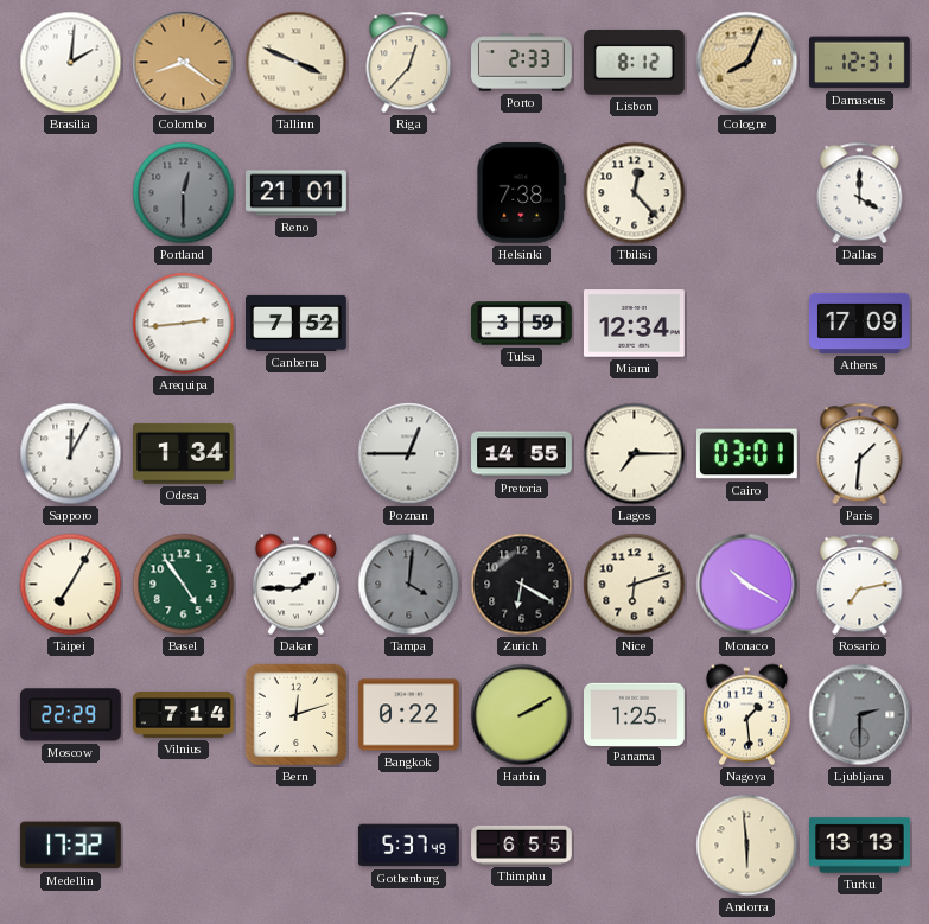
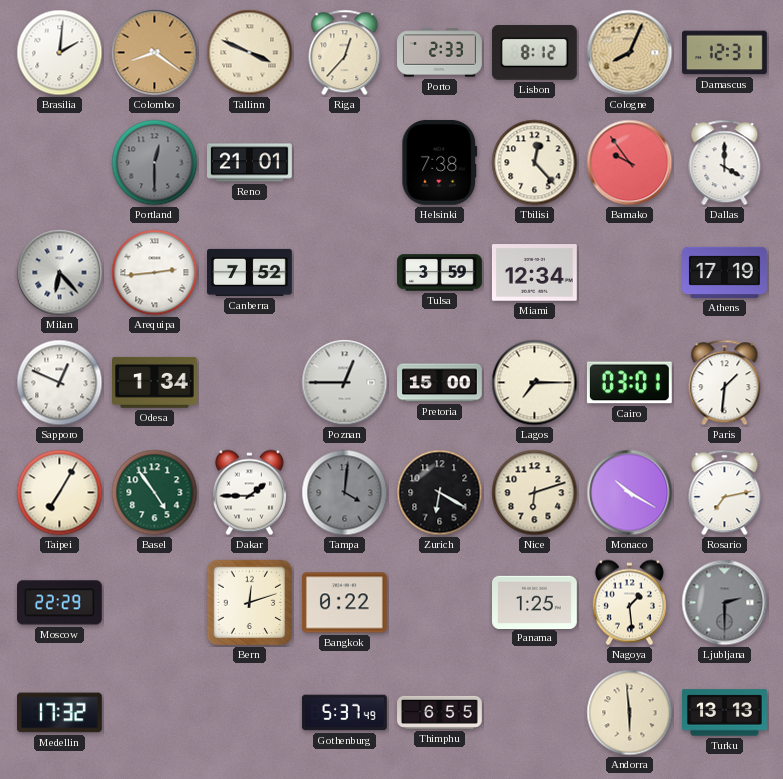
Bamako: none -> 9:54 (630, 163)
Milan: none -> 6:23 (60, 273)
Athens: 17:09 -> 17:19 (725, 272)
Sapporo: 12:05 -> 12:49 (60, 383)
Pretoria: 14:55 -> 15:00 (440, 383)
Vilnius: 7:14 -> none (184, 715)
Harbin: 2:10 -> none (522, 715)
